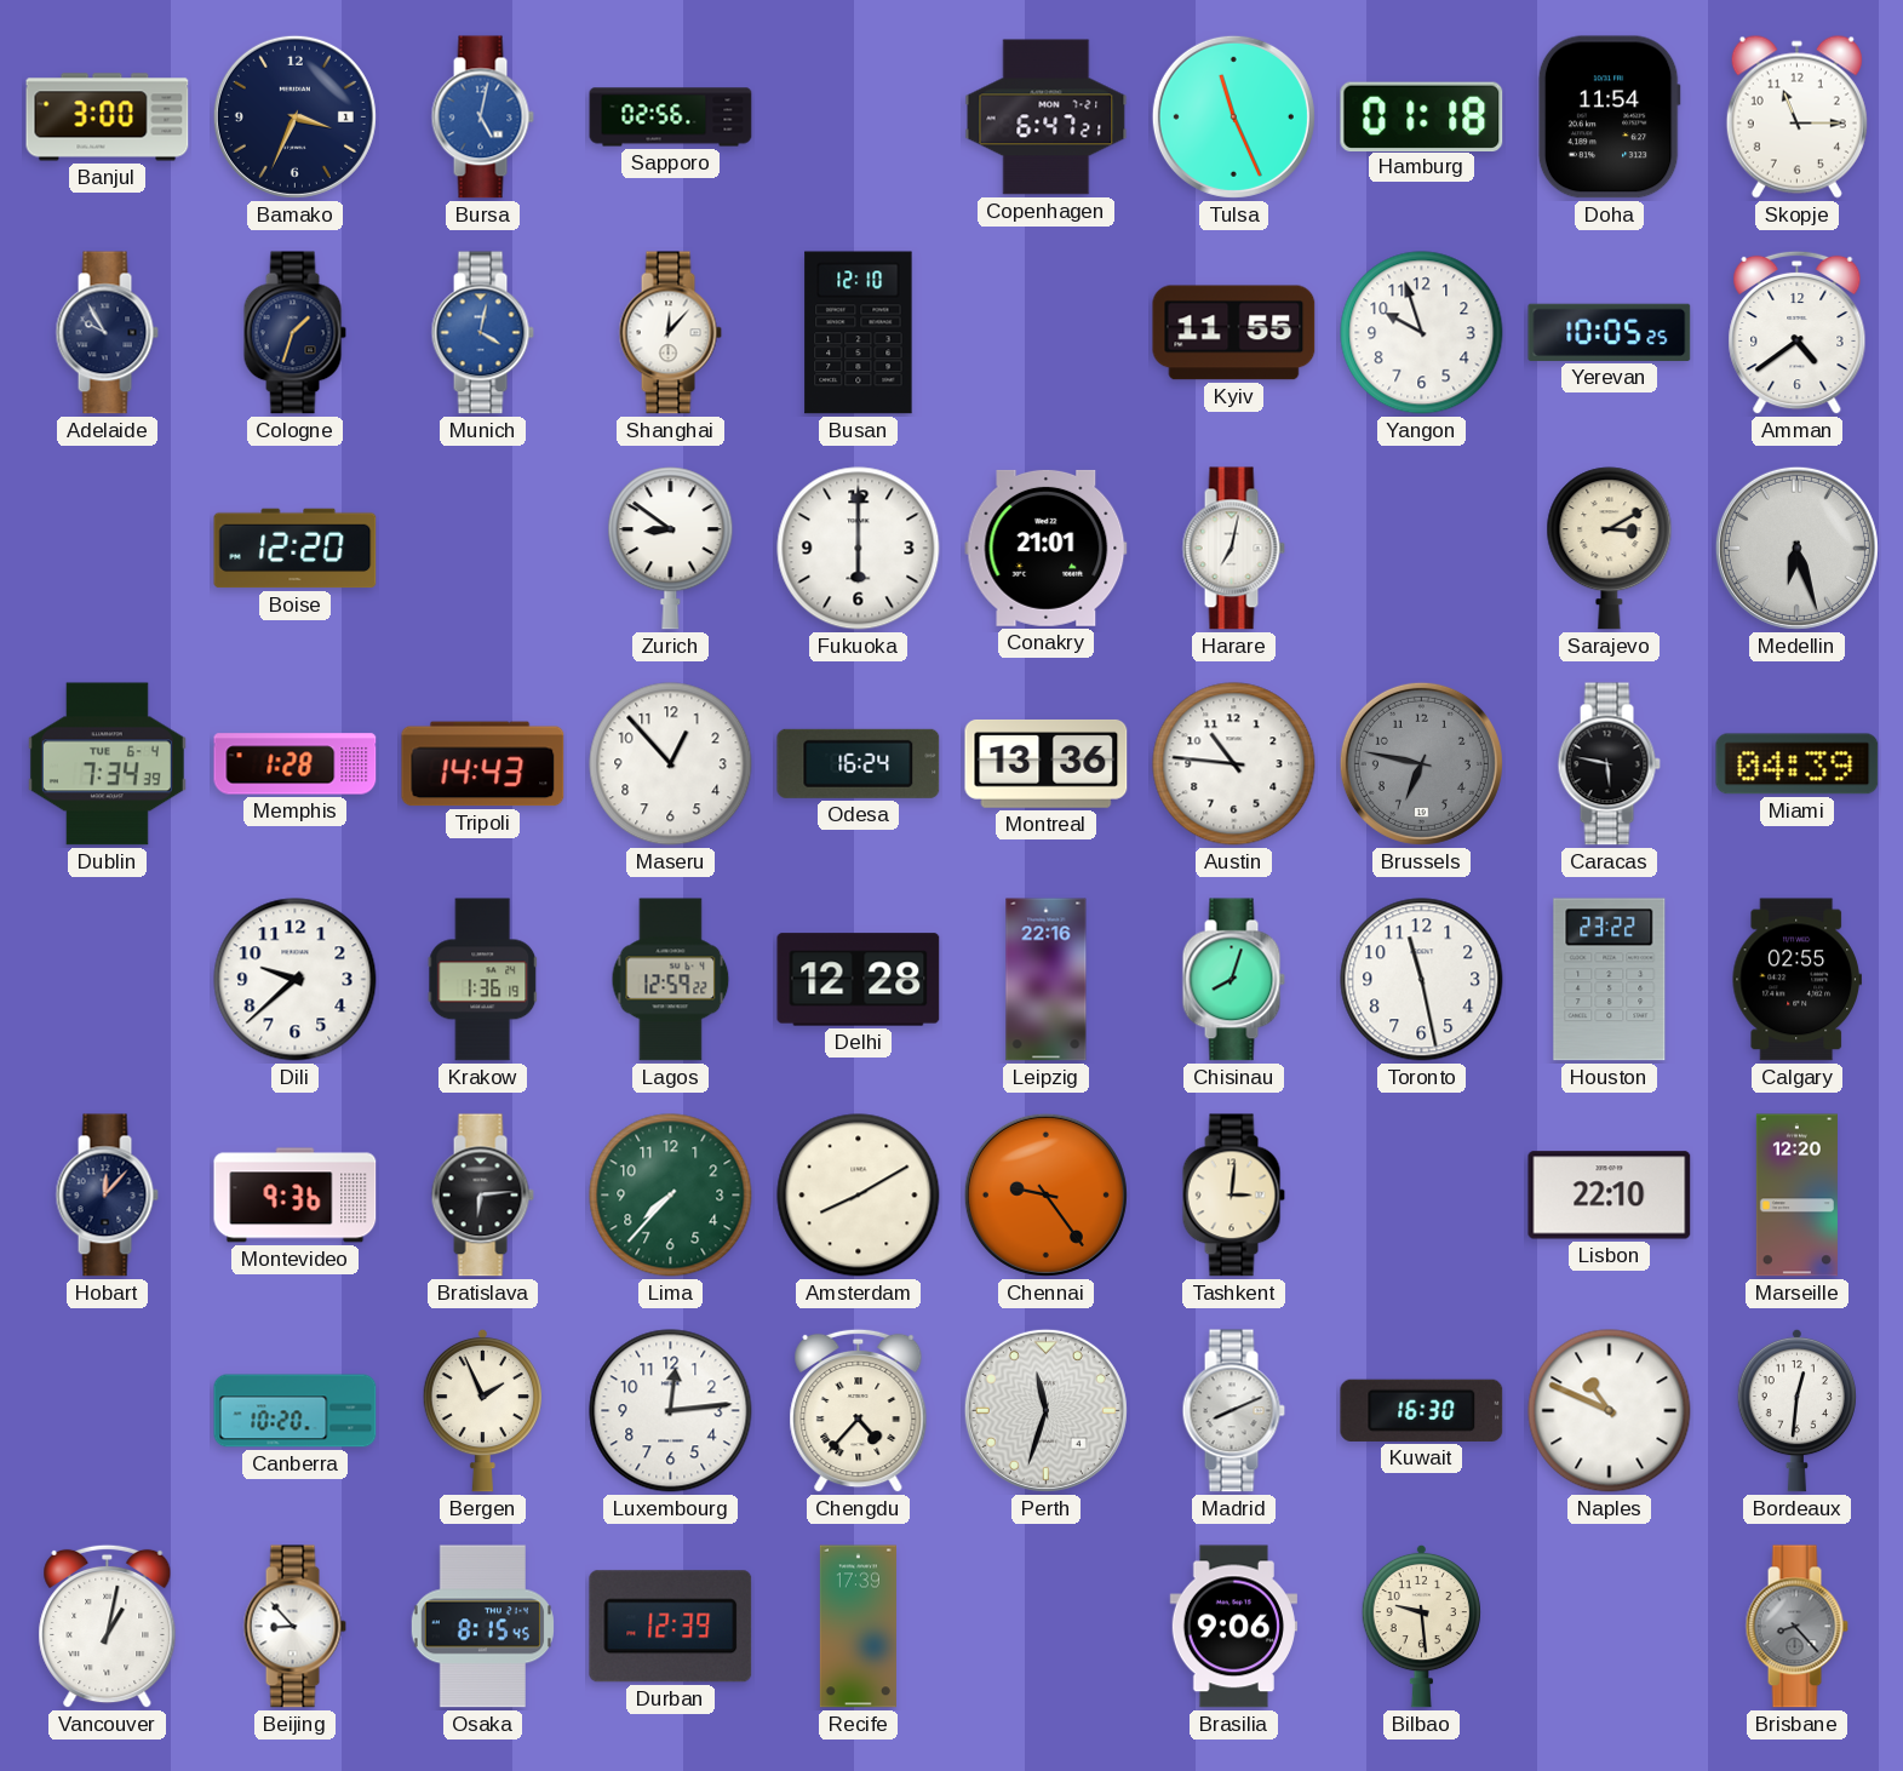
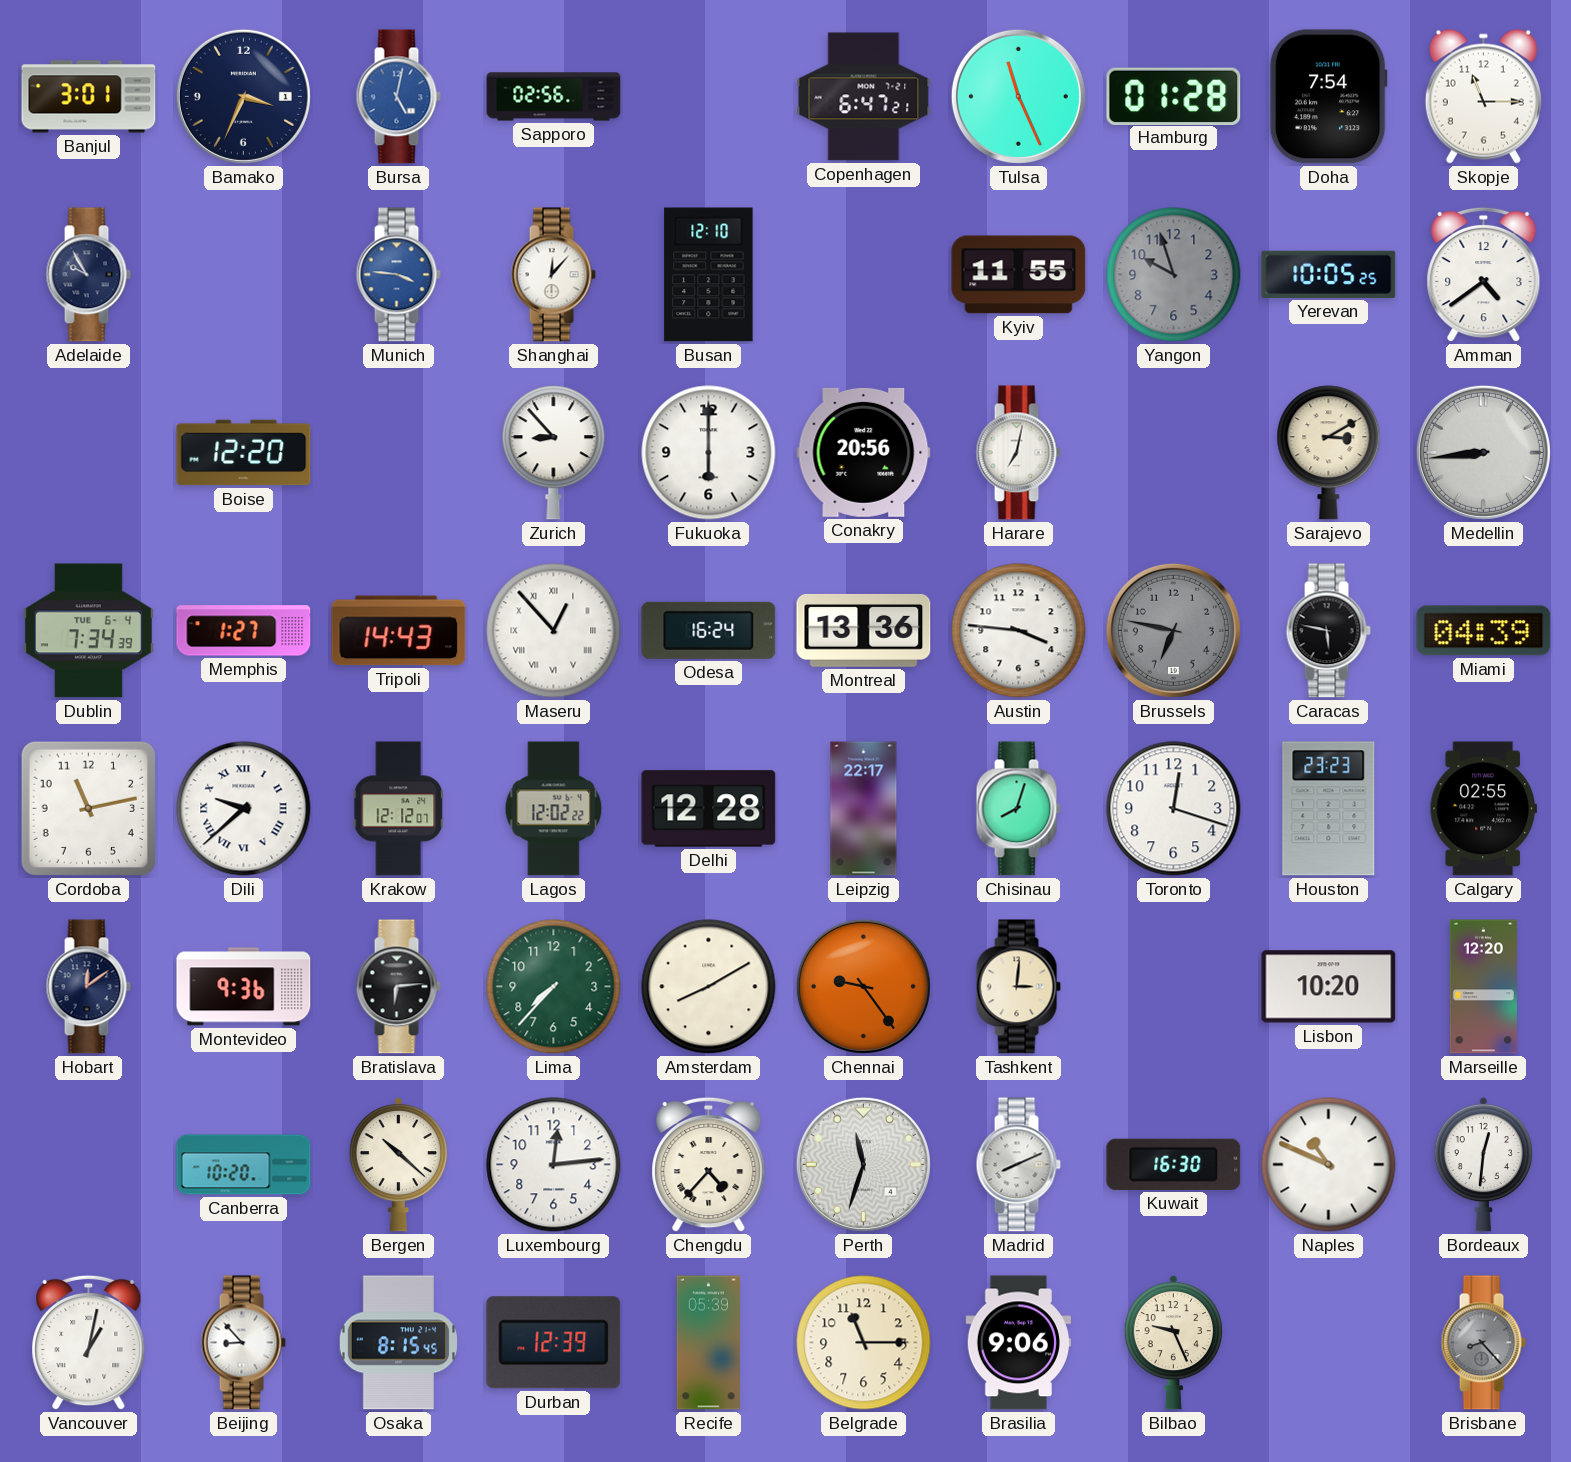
Banjul: 3:00 -> 3:01 (89, 97)
Hamburg: 01:18 -> 01:28 (1174, 96)
Doha: 11:54 -> 7:54 (1328, 97)
Cologne: 1:33 -> none (294, 333)
Munich: 4:02 -> 3:46 (398, 275)
Yangon dial: white -> grey (1174, 275)
Zurich: 8:51 -> 8:53 (554, 453)
Conakry: 21:01 -> 20:56 (864, 452)
Medellin: 6:27 -> 8:44 (1483, 452)
Memphis: 1:28 -> 1:27 (244, 631)
Maseru numerals: Arabic -> Roman (554, 631)
Austin: 10:46 -> 3:46 (1019, 631)
Cordoba: none -> 11:13 (88, 808)
Dili numerals: Arabic -> Roman (244, 809)
Krakow: 1:36 -> 12:12 (399, 809)
Lagos: 12:59 -> 12:02 (554, 809)
Leipzig: 22:16 -> 22:17 (864, 809)
Toronto: 11:28 -> 12:18 (1174, 809)
Houston: 23:22 -> 23:23 (1329, 809)
Hobart: 12:07 -> 12:09 (88, 987)
Lisbon: 22:10 -> 10:20 (1329, 987)
Bergen: 1:56 -> 10:22 (398, 1164)
Recife: 17:39 -> 05:39 (708, 1343)
Belgrade: none -> 11:15 (864, 1343)
Bilbao: 9:29 -> 9:26 (1173, 1342)
